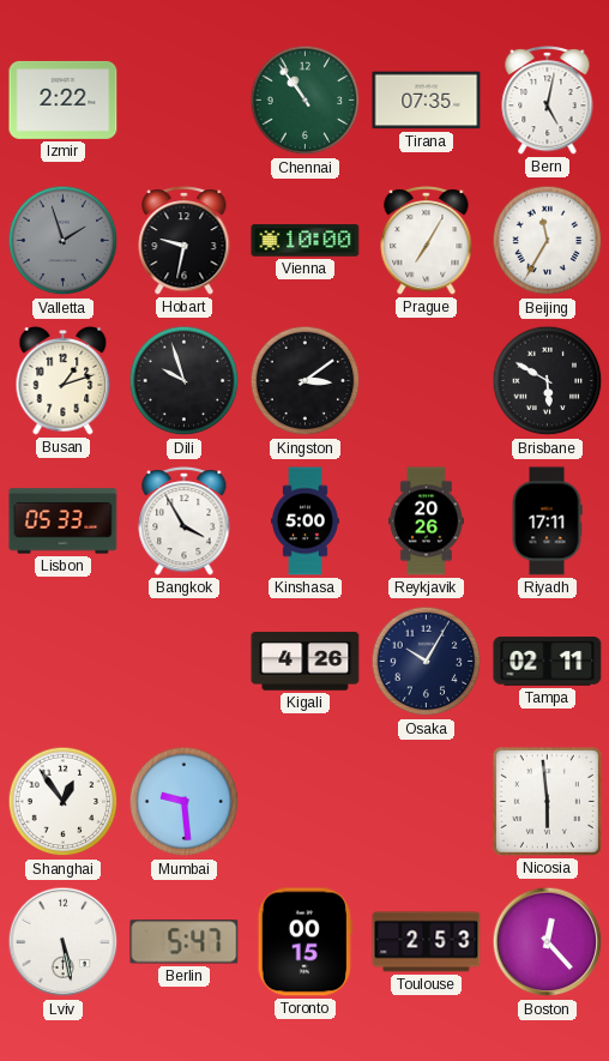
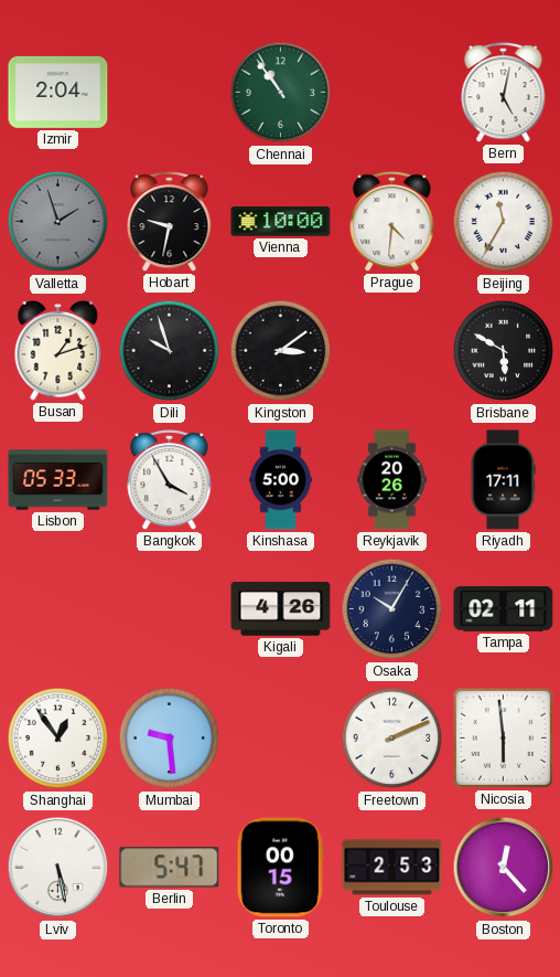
Izmir: 2:22 -> 2:04 (58, 92)
Tirana: 07:35 -> none (427, 101)
Prague: 7:05 -> 4:31 (392, 222)
Freetown: none -> 2:11 (392, 739)
